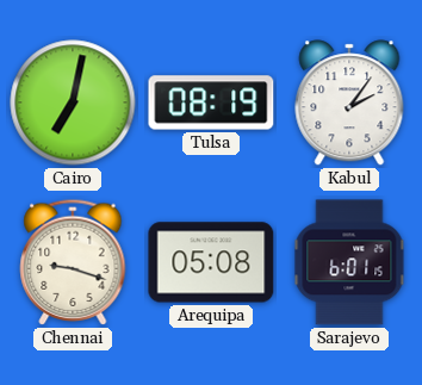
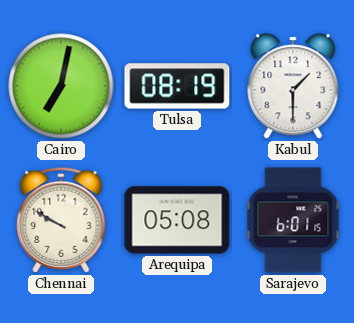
Kabul: 2:06 -> 1:30 (293, 86)
Chennai: 9:18 -> 9:50 (61, 220)
